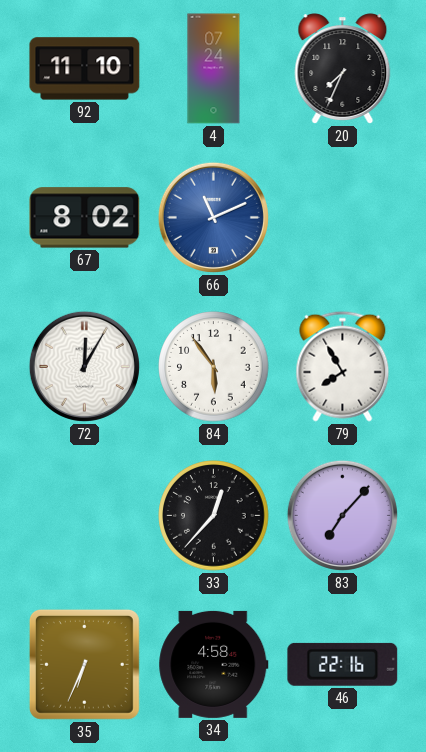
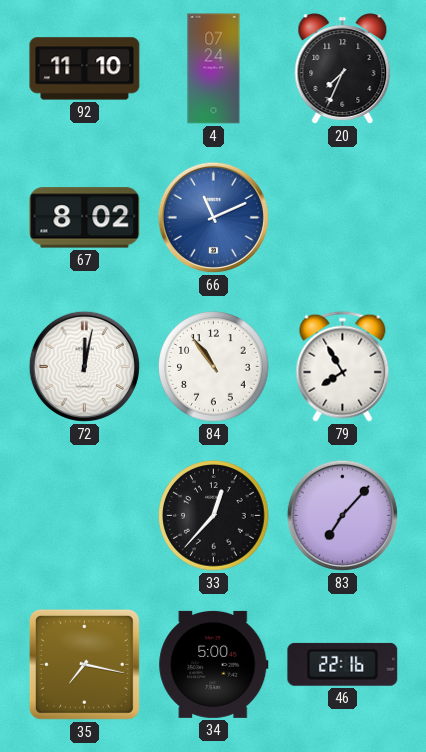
72: 12:05 -> 12:02 (84, 366)
84: 5:54 -> 10:54 (214, 367)
35: 6:34 -> 7:17 (84, 664)
34: 4:58 -> 5:00 (214, 664)
